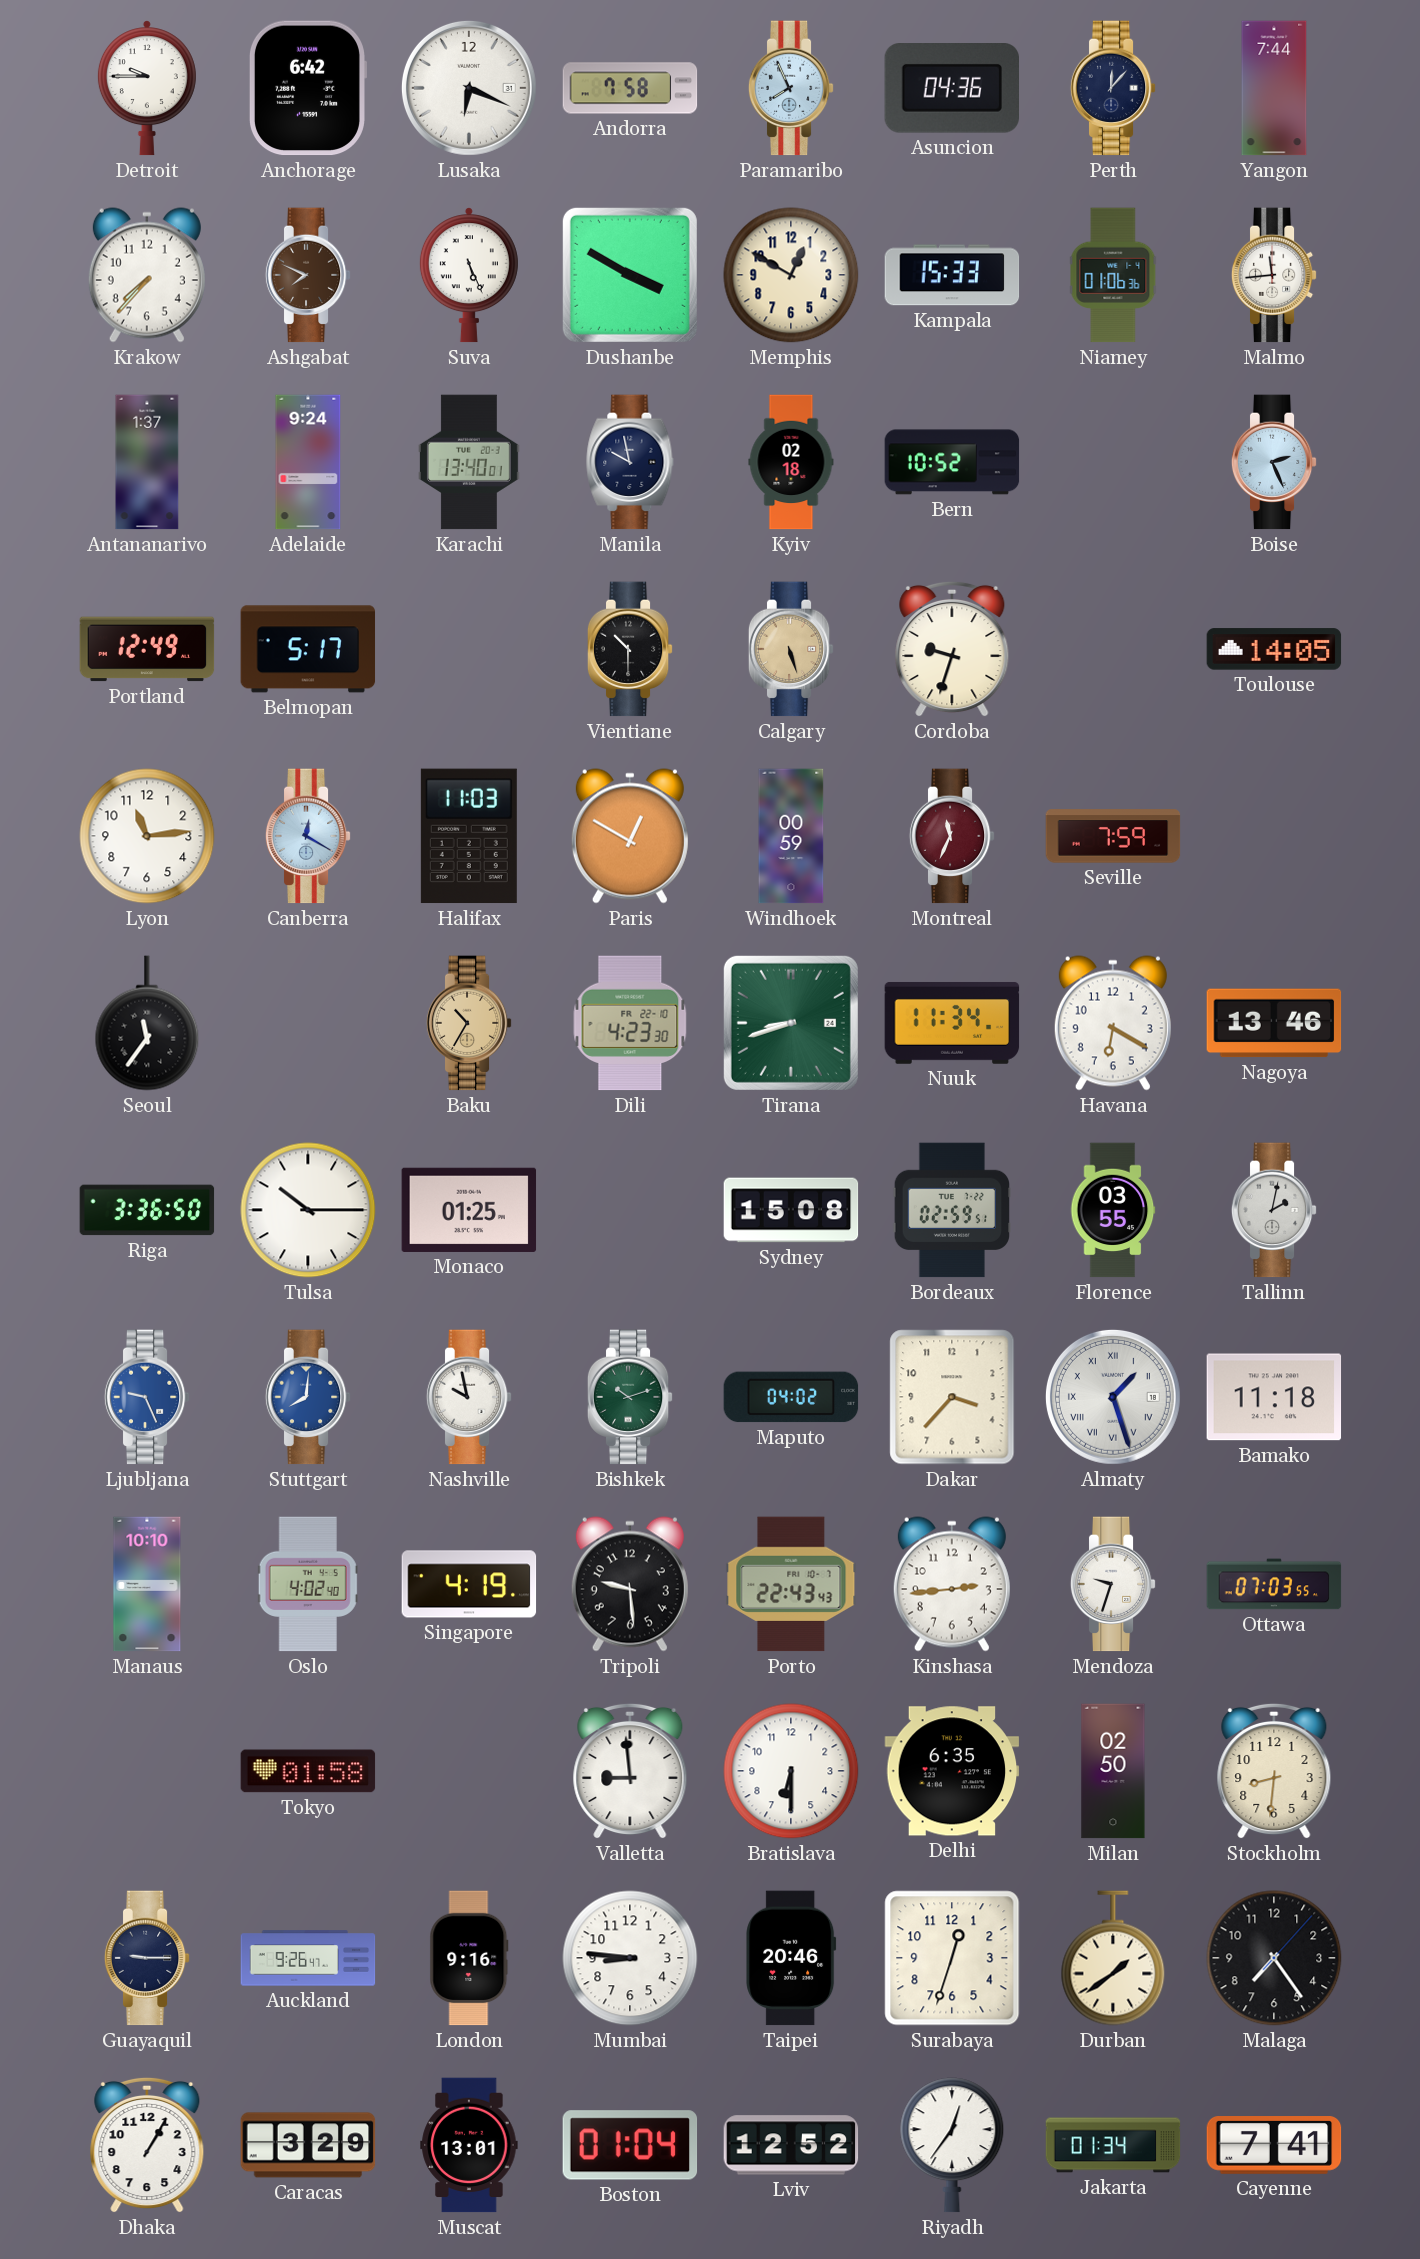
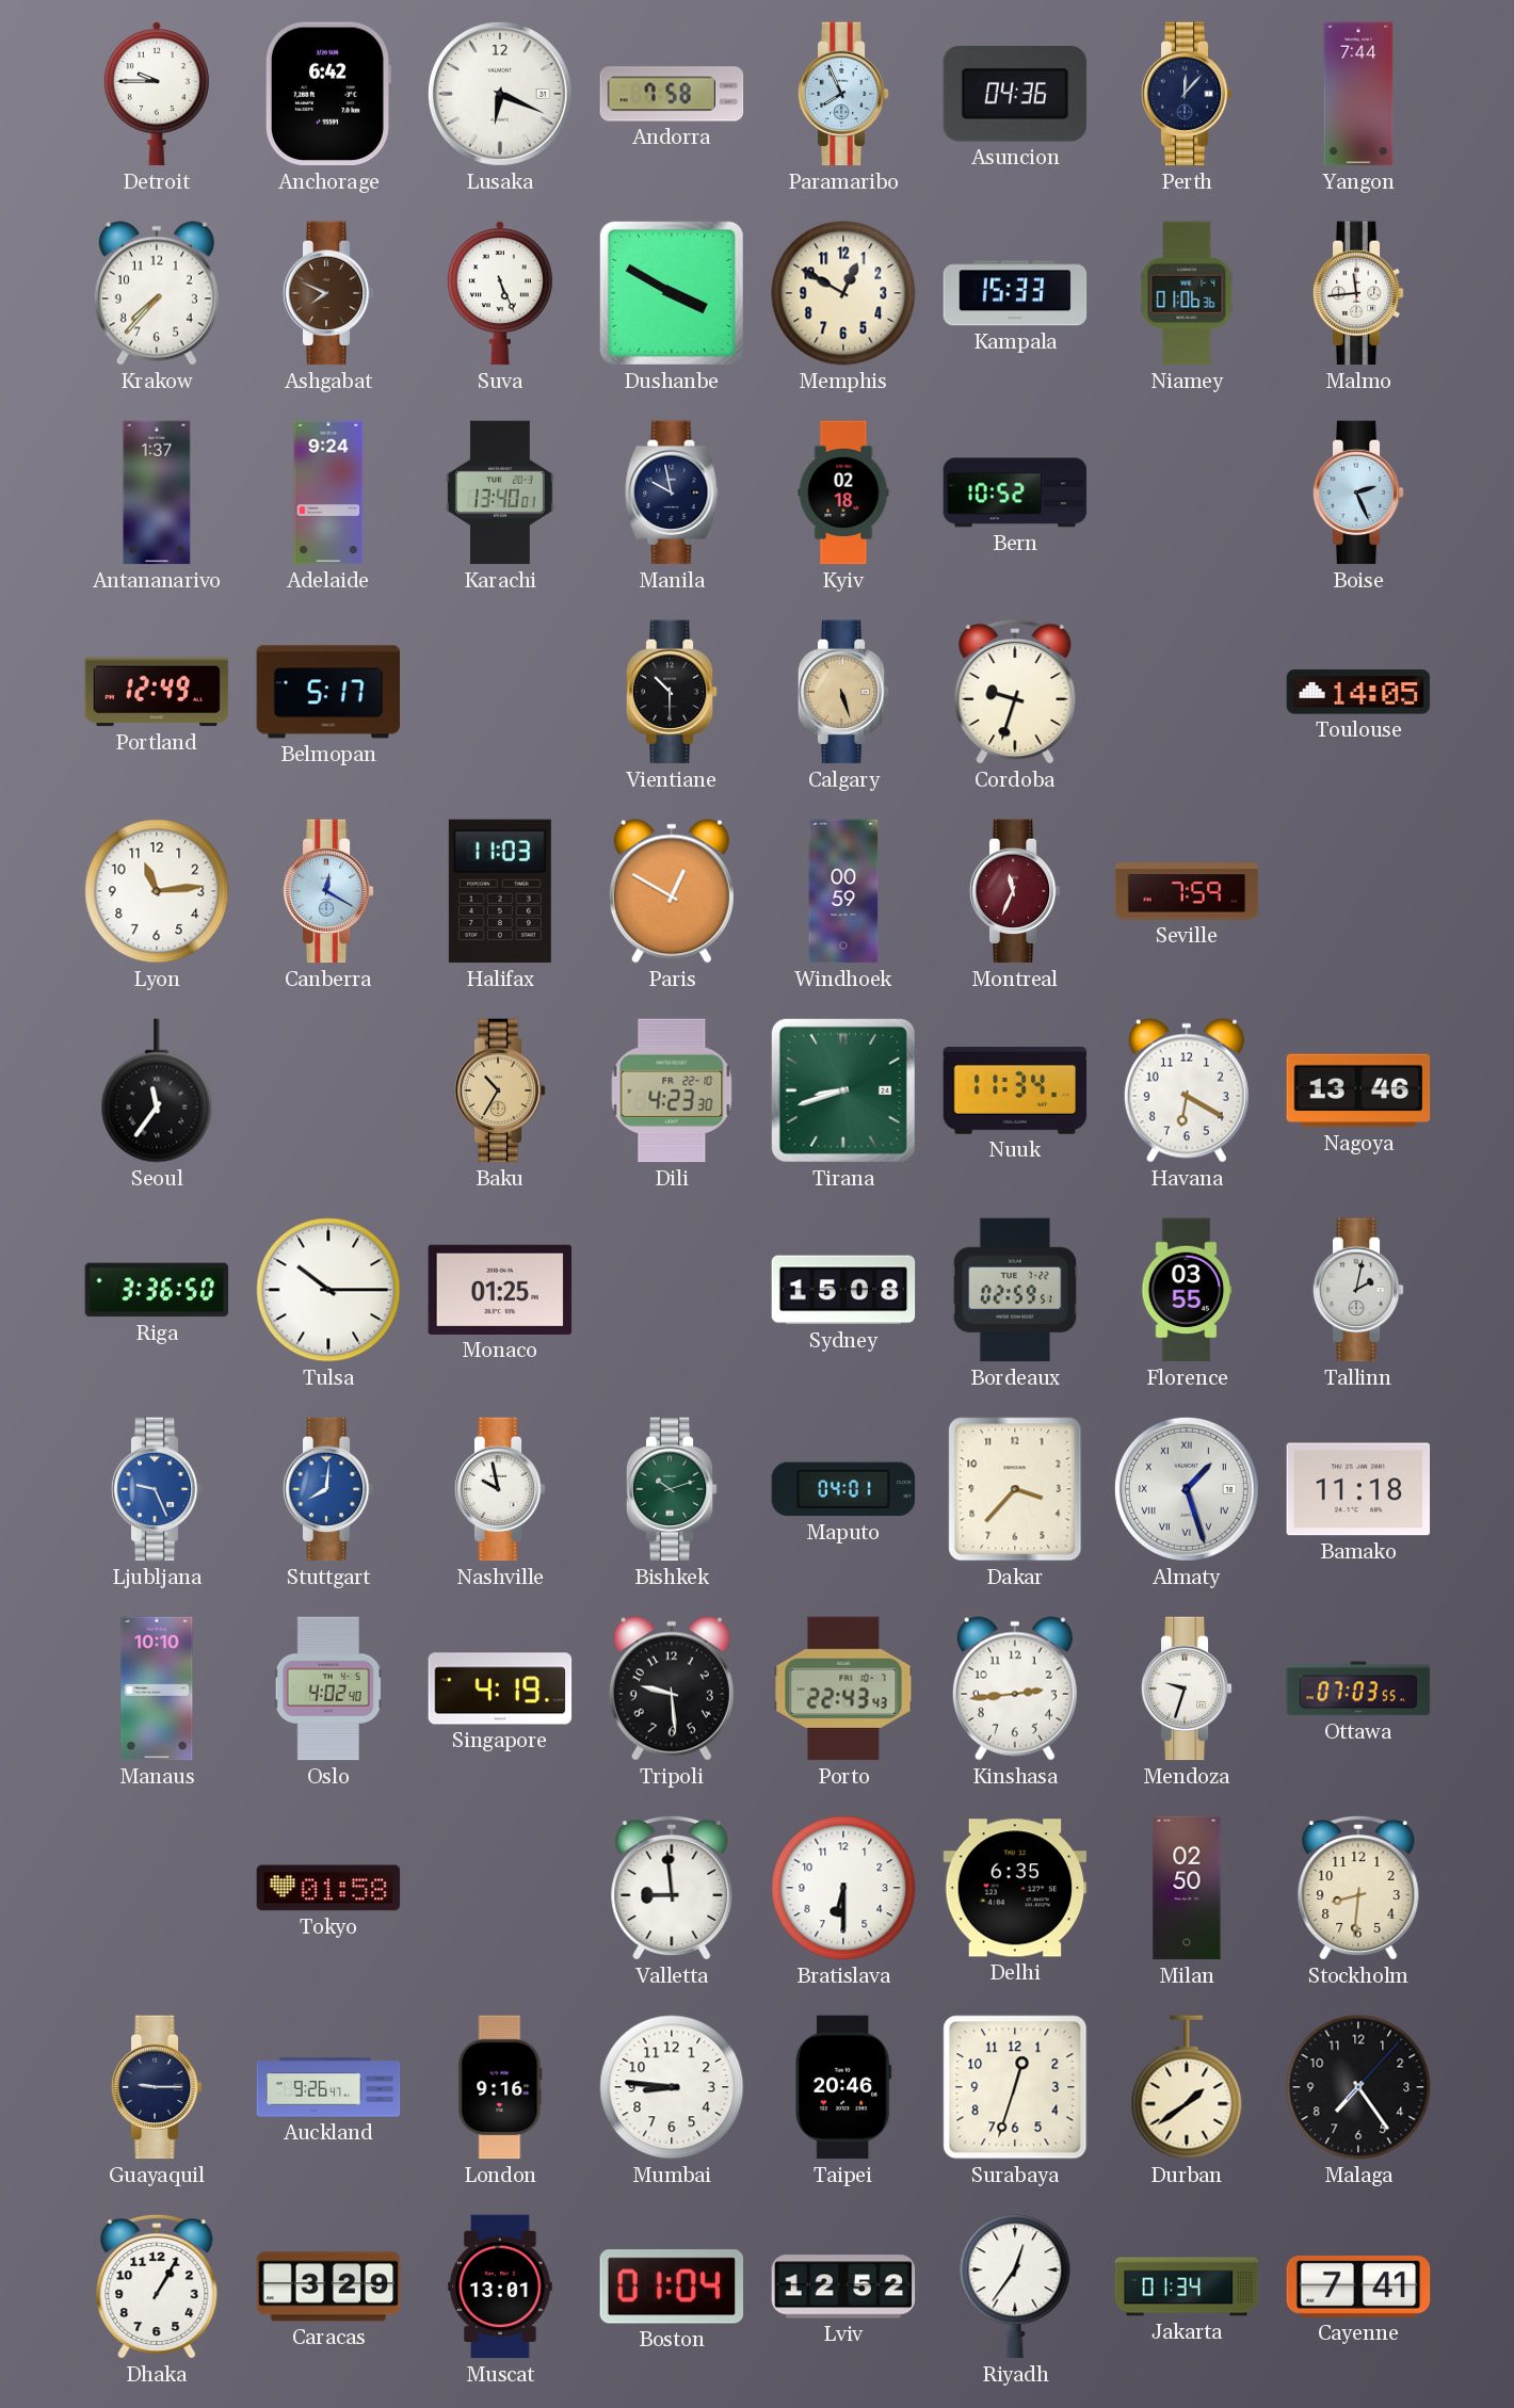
Maputo: 04:02 -> 04:01 (843, 1489)
